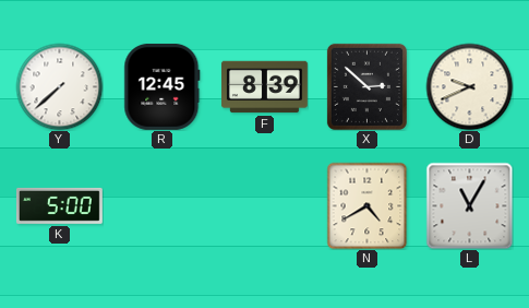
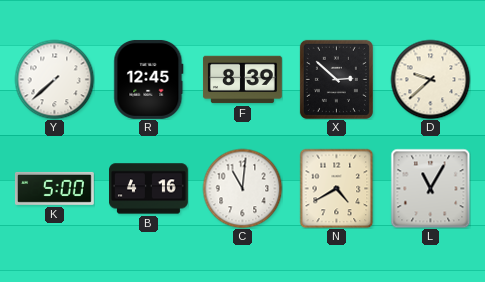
D: 9:41 -> 9:38 (430, 79)
B: none -> 4:16 (149, 189)
C: none -> 11:01 (242, 188)
